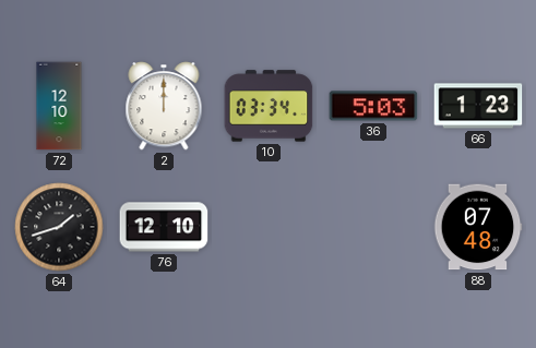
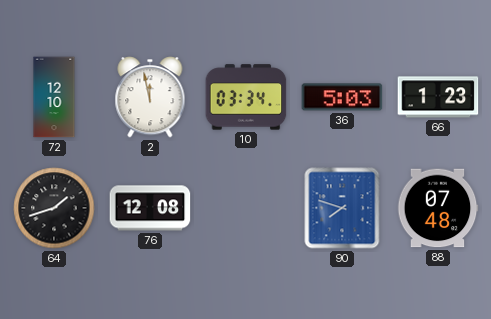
2: 12:00 -> 11:58 (150, 97)
76: 12:10 -> 12:08 (150, 208)
90: none -> 7:48 (342, 208)
